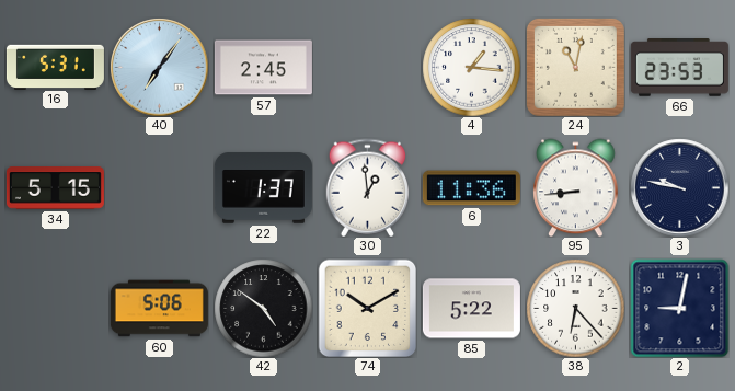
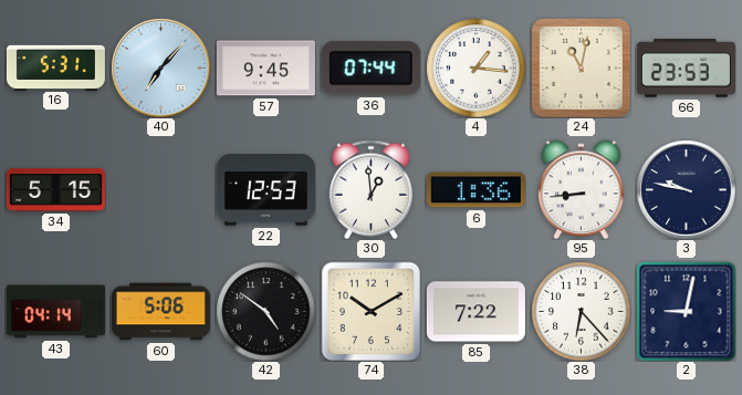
40: 7:06 -> 7:07 (160, 67)
57: 2:45 -> 9:45 (265, 69)
36: none -> 07:44 (370, 69)
22: 1:37 -> 12:53 (265, 190)
6: 11:36 -> 1:36 (475, 190)
43: none -> 04:14 (55, 312)
85: 5:22 -> 7:22 (475, 312)
